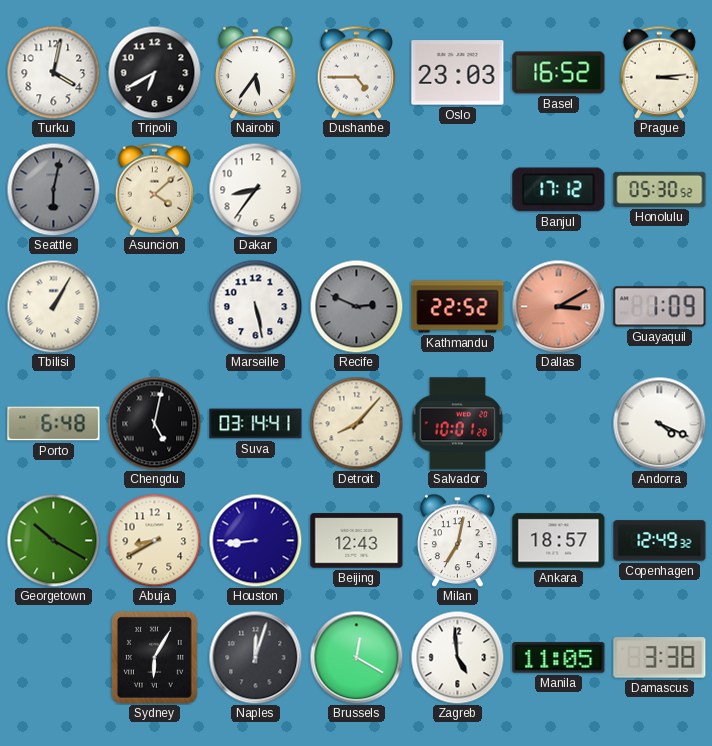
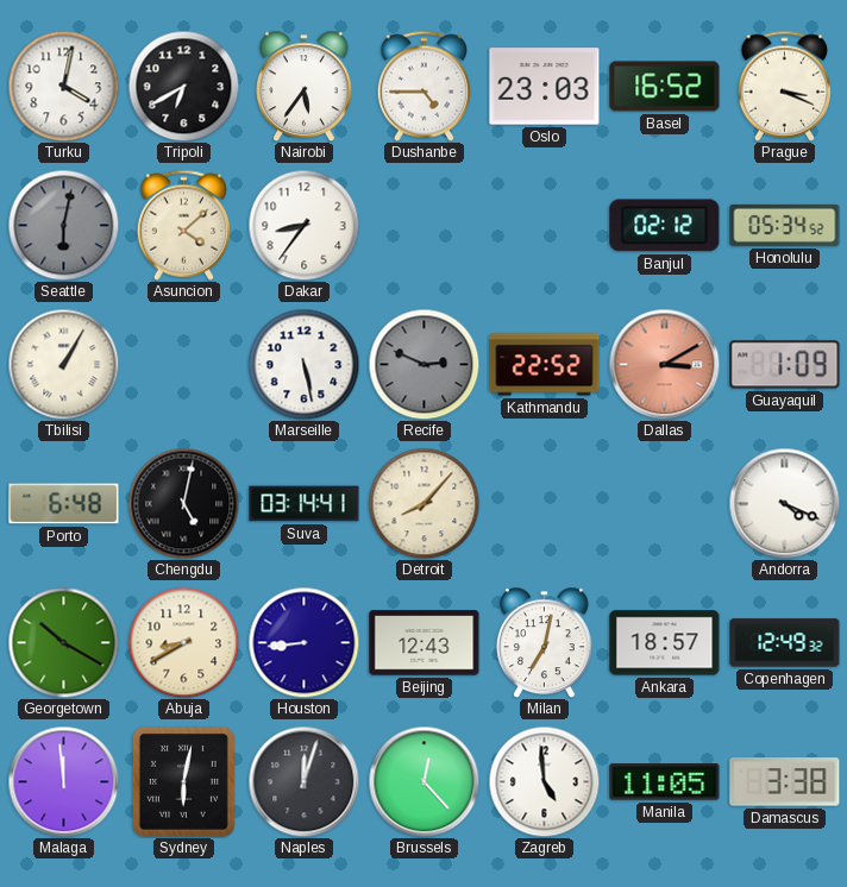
Prague: 3:14 -> 3:19 (784, 86)
Banjul: 17:12 -> 02:12 (665, 226)
Honolulu: 05:30 -> 05:34 (785, 225)
Salvador: 10:01 -> none (458, 424)
Malaga: none -> 11:59 (63, 781)
Sydney: 6:05 -> 6:02 (183, 781)
Brussels: 12:20 -> 12:23 (424, 781)
